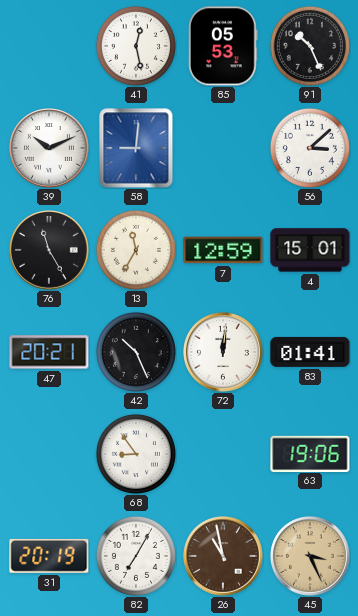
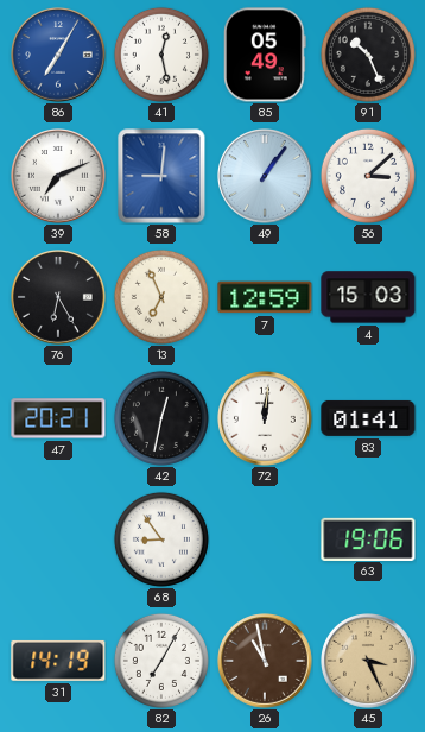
86: none -> 7:05 (59, 56)
85: 05:53 -> 05:49 (266, 55)
39: 10:11 -> 7:11 (59, 177)
49: none -> 1:06 (266, 177)
76: 11:25 -> 6:25 (59, 298)
13: 11:35 -> 6:56 (161, 297)
4: 15:01 -> 15:03 (368, 297)
42: 10:26 -> 12:32 (161, 418)
31: 20:19 -> 14:19 (58, 661)
